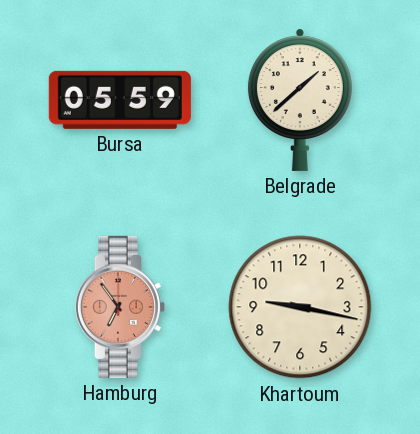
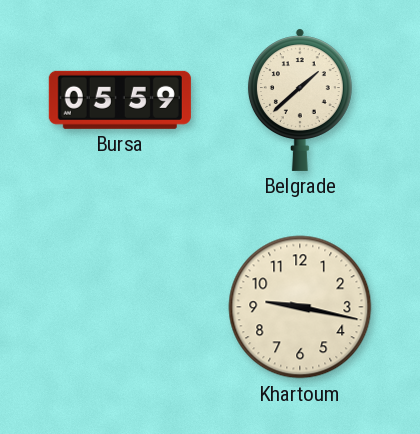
Hamburg: 6:54 -> none (120, 307)
